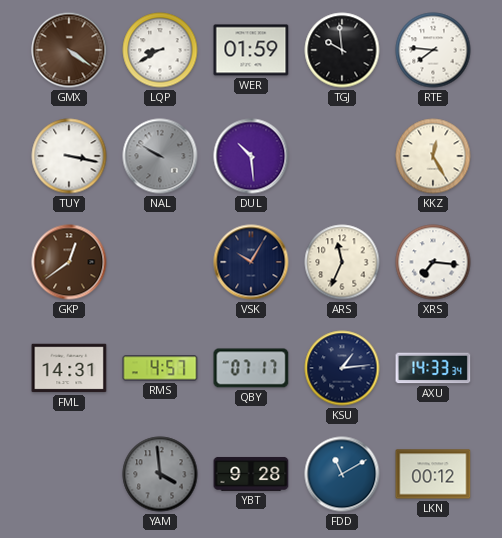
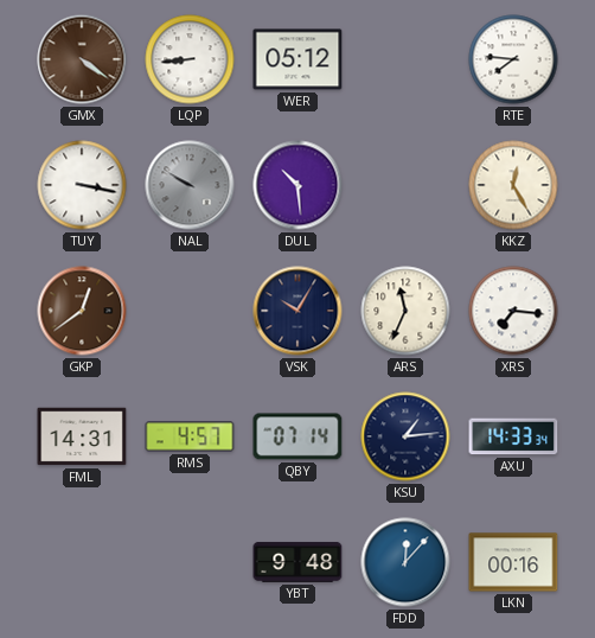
LQP: 8:40 -> 8:44 (190, 59)
WER: 01:59 -> 05:12 (297, 59)
TGJ: 9:59 -> none (342, 50)
QBY: 07:17 -> 07:14 (297, 436)
YAM: 3:59 -> none (160, 474)
YBT: 9:28 -> 9:48 (297, 562)
FDD: 11:10 -> 12:07 (405, 562)
LKN: 00:12 -> 00:16 (513, 562)
